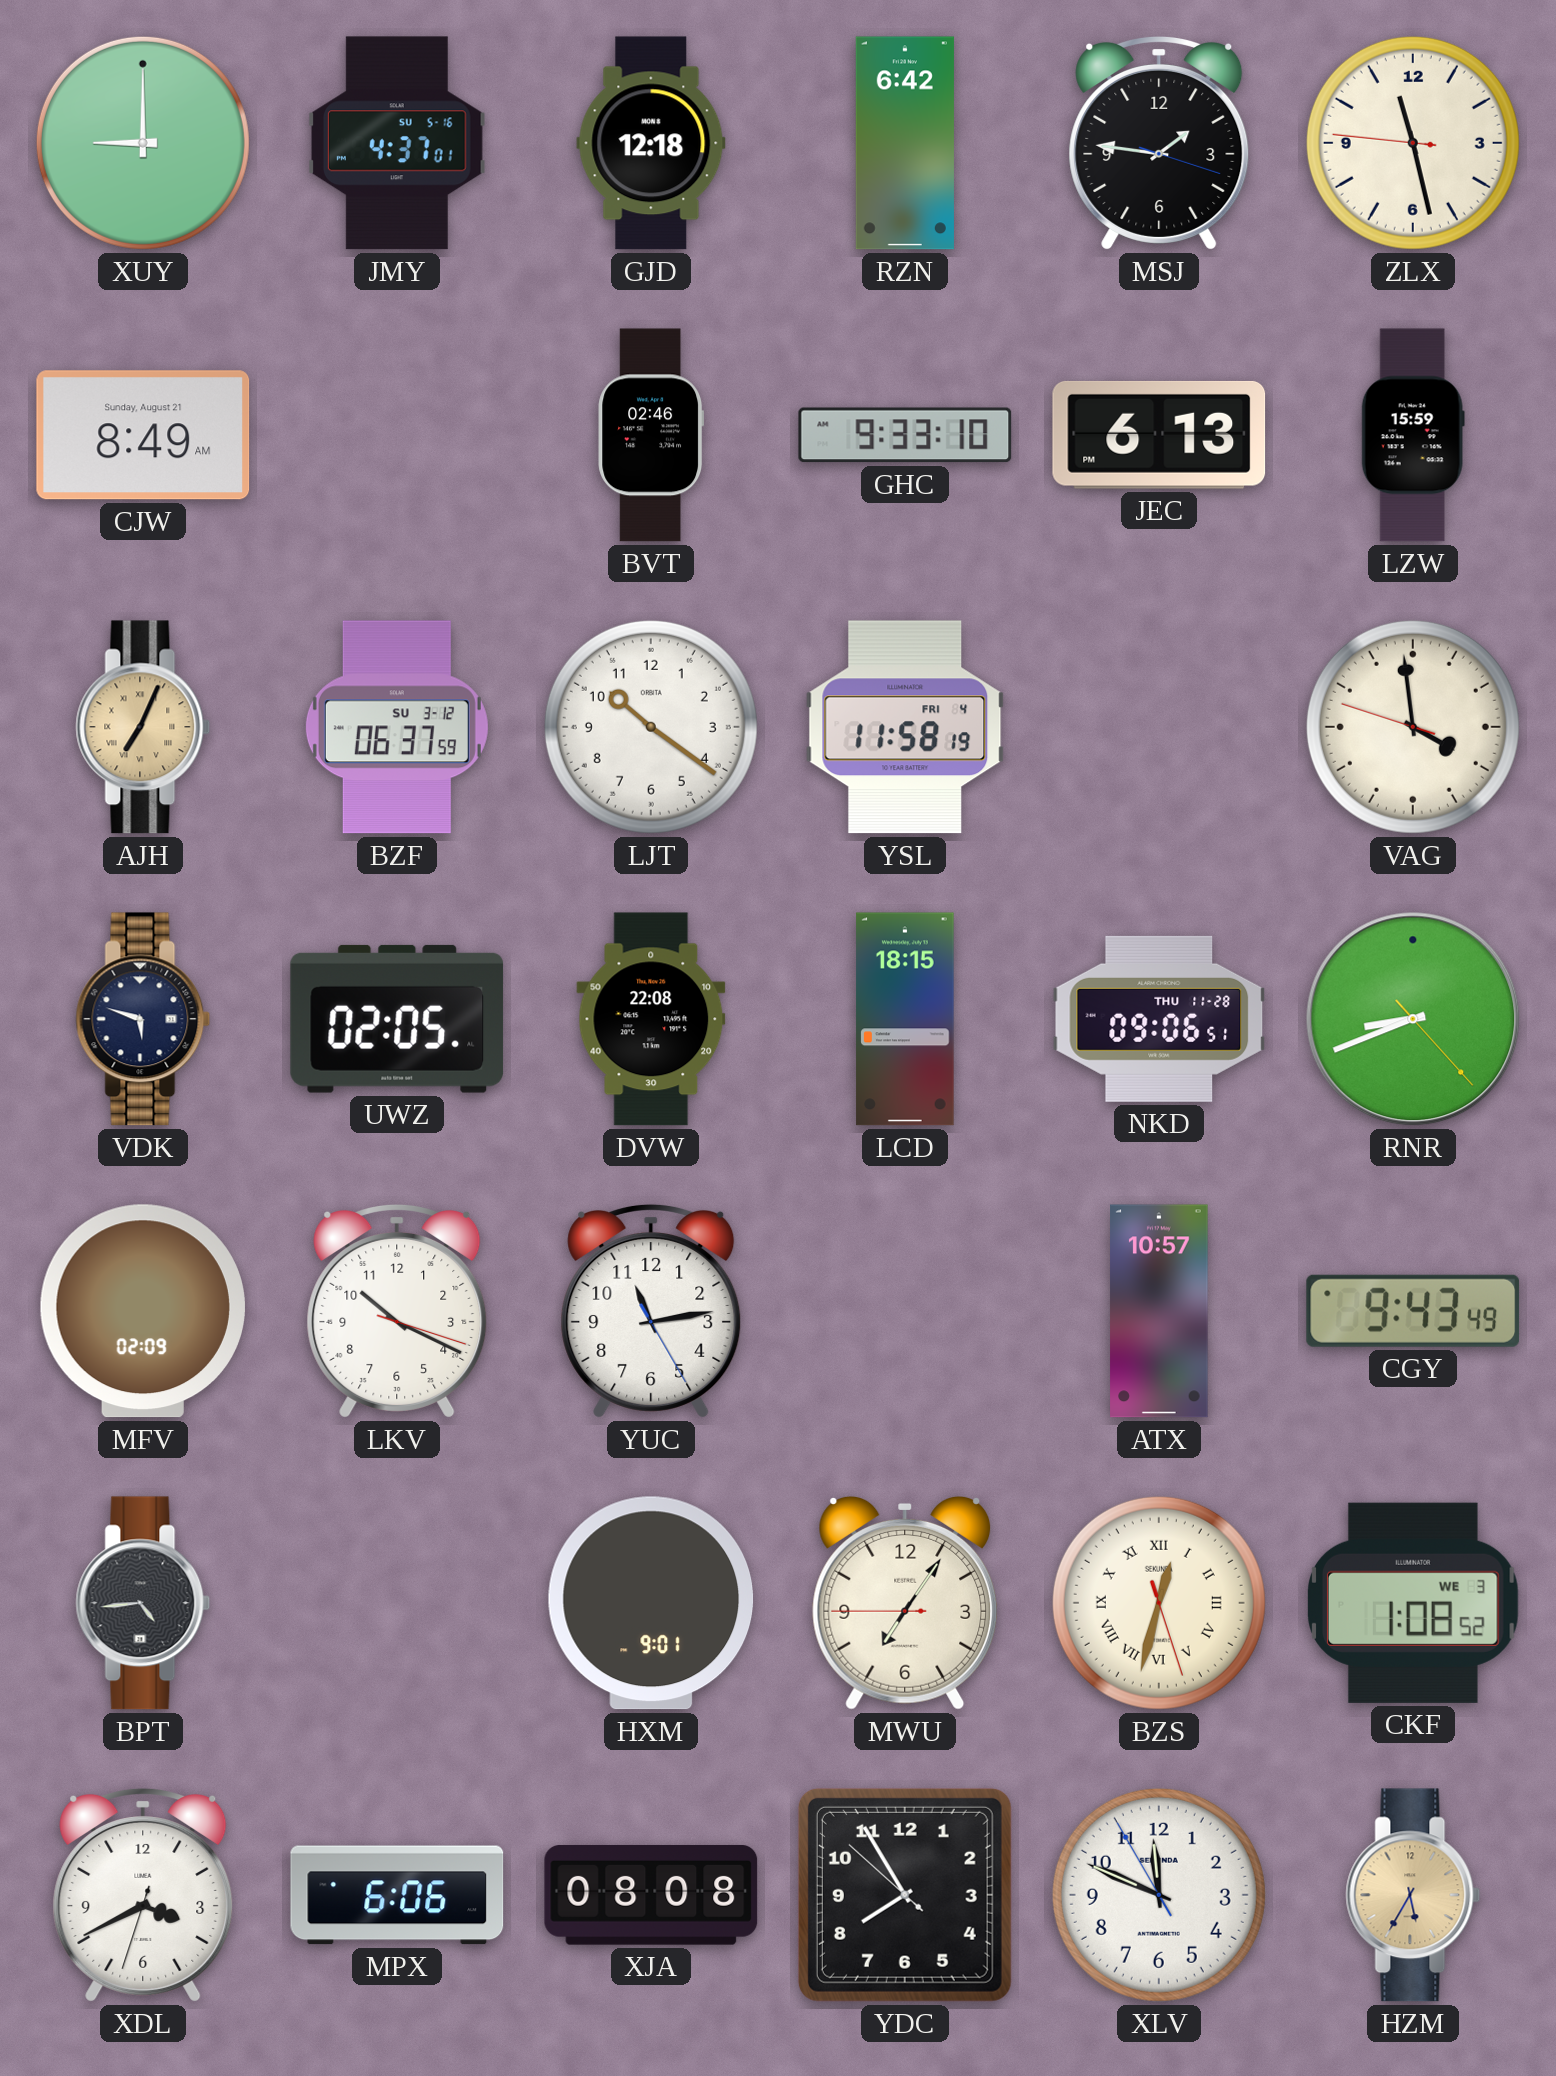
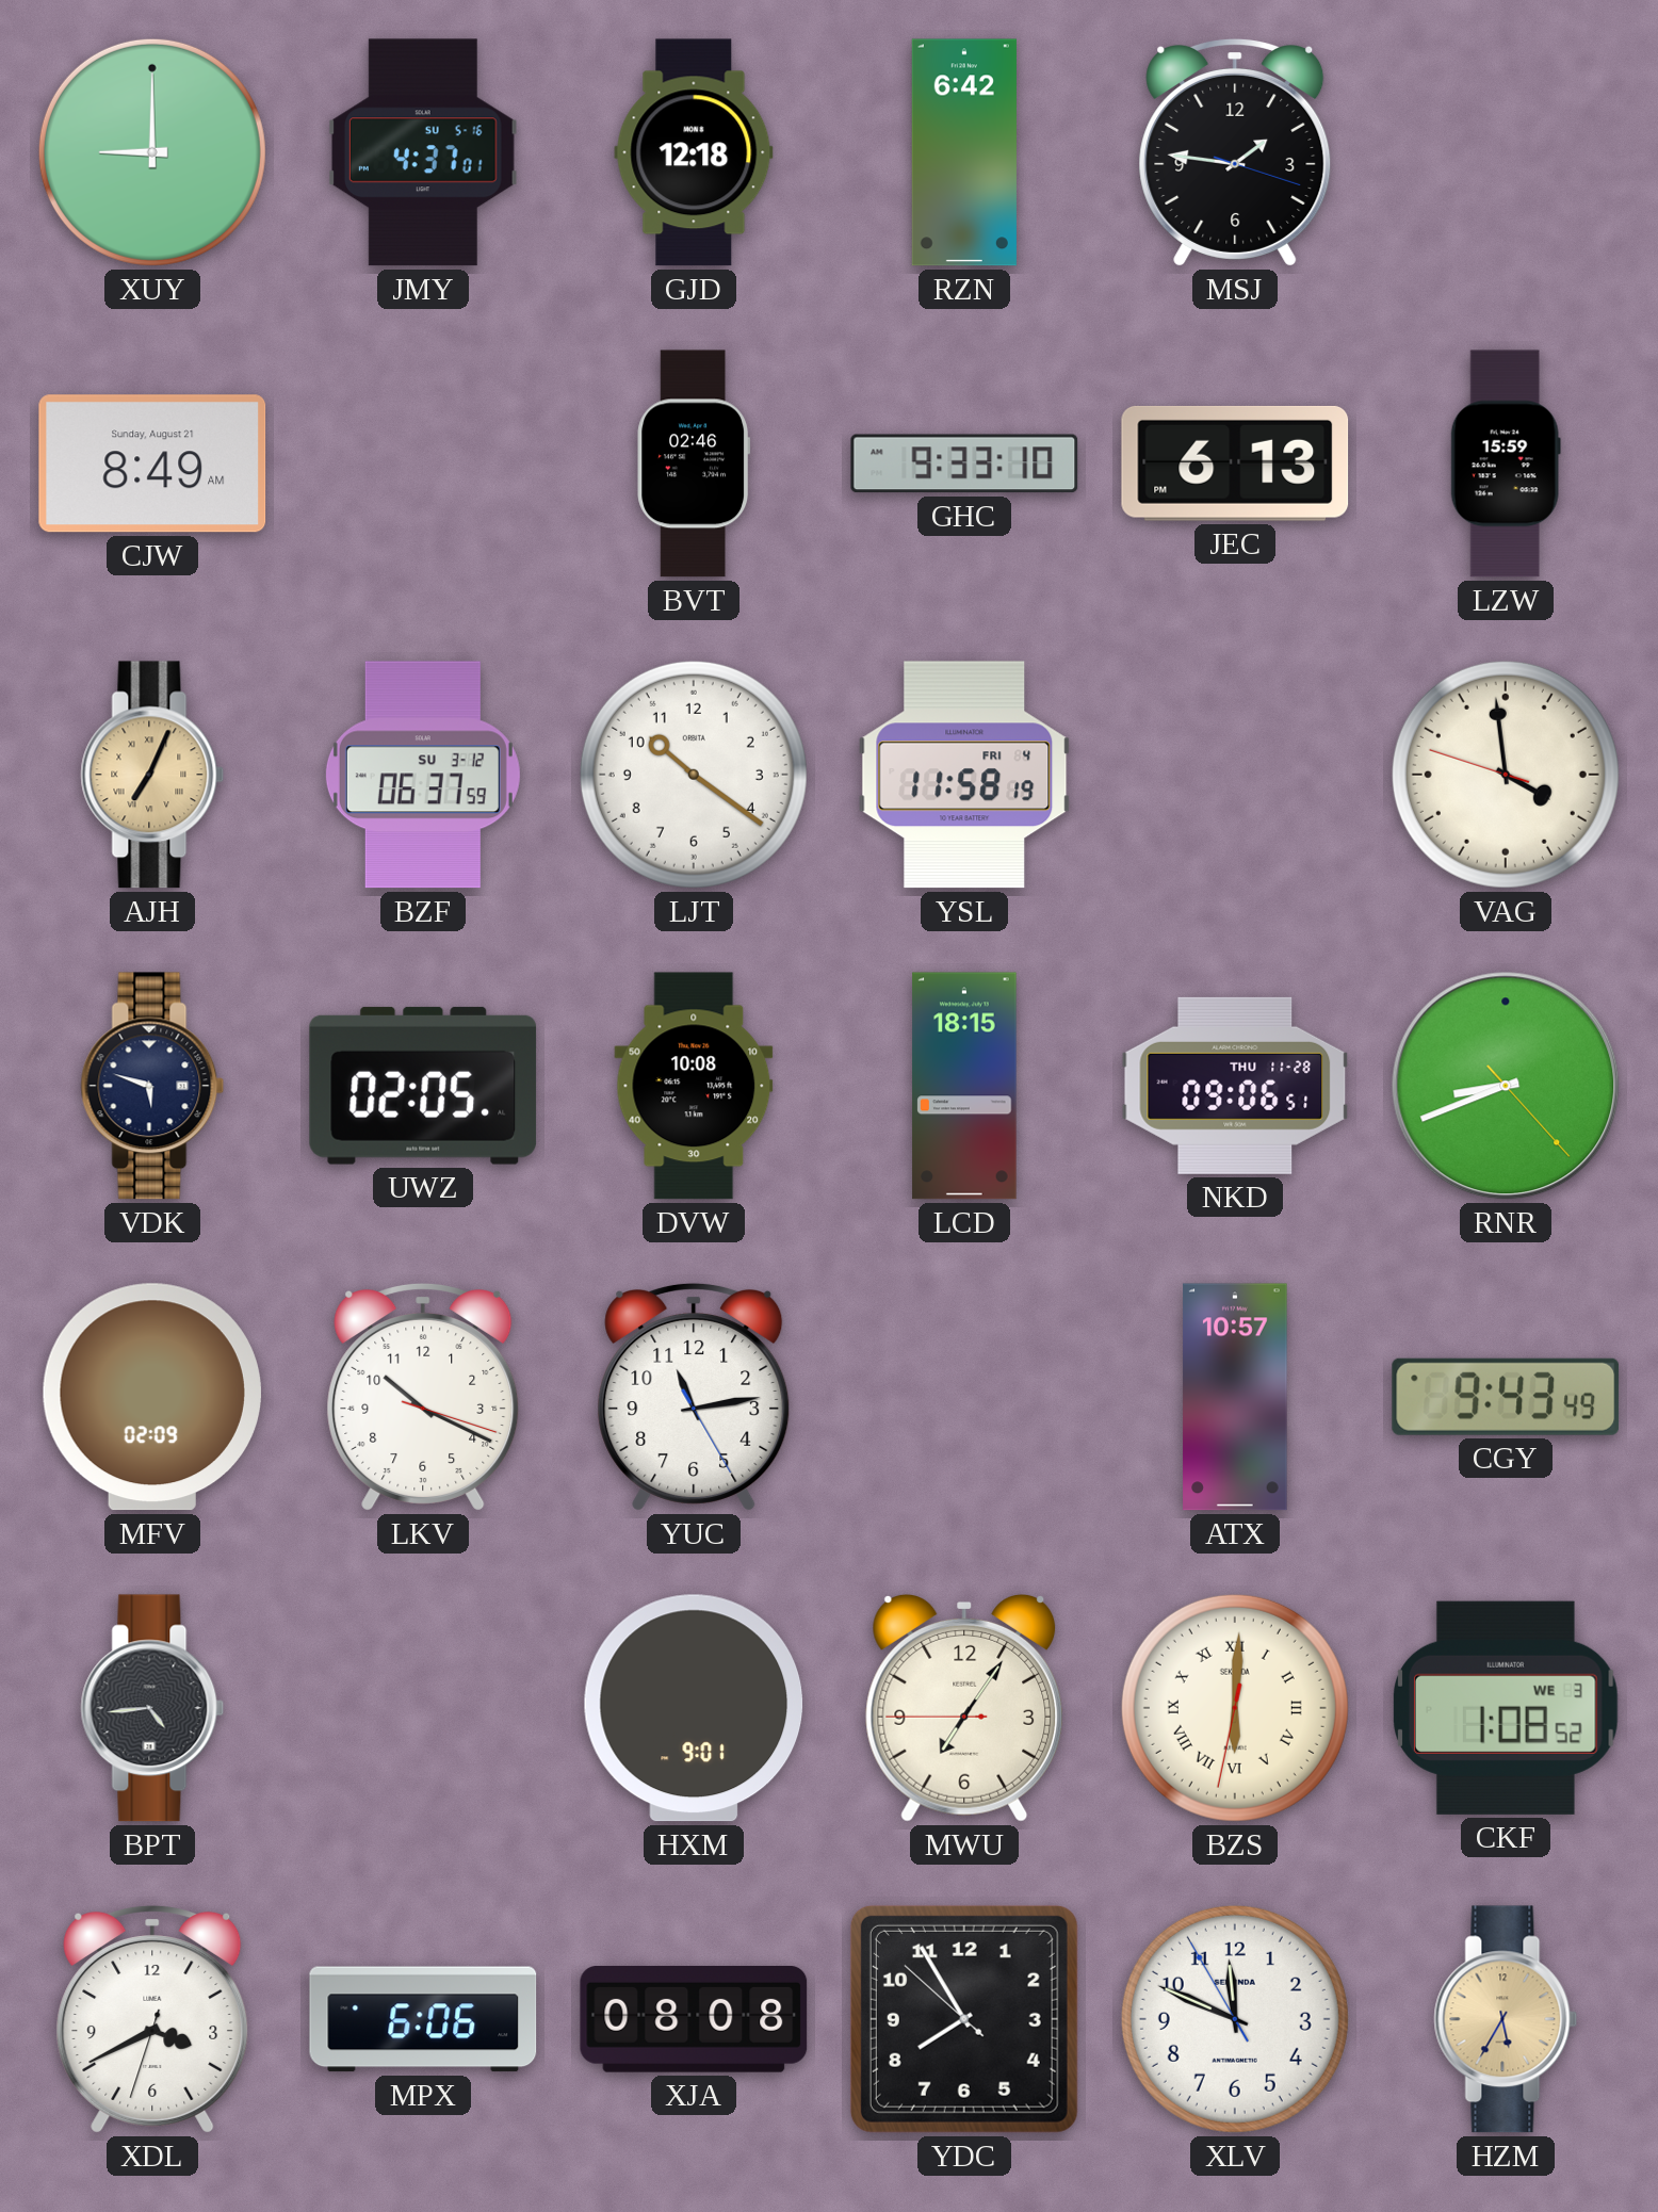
ZLX: 11:27 -> none (1413, 143)
DVW: 22:08 -> 10:08 (694, 1086)
BZS: 12:32 -> 6:00 (1235, 1708)
